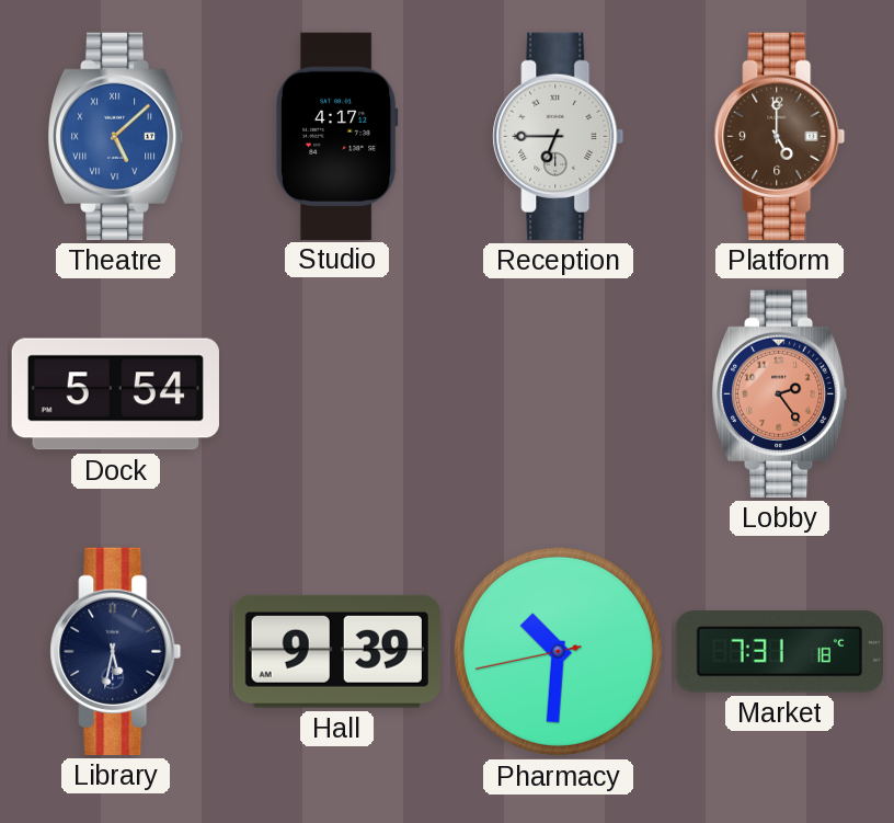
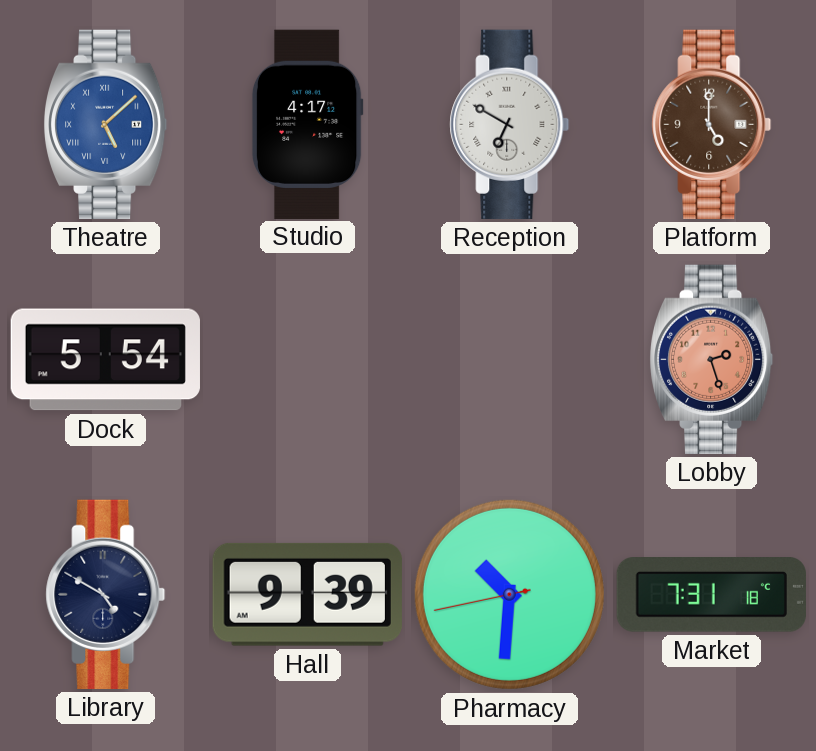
Reception: 6:45 -> 6:50 (510, 124)
Lobby: 2:24 -> 2:27 (711, 359)
Library: 5:32 -> 4:50 (106, 594)
